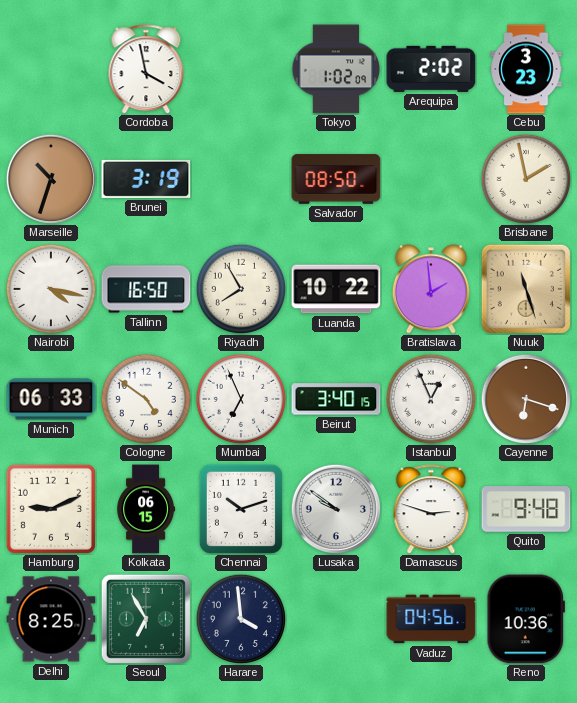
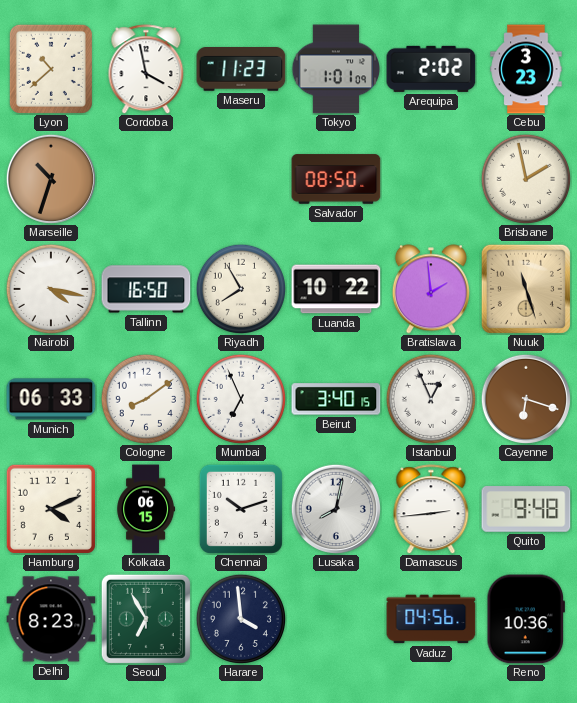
Lyon: none -> 10:38 (51, 69)
Maseru: none -> 11:23 (241, 70)
Tokyo: 1:02 -> 1:01 (336, 69)
Brunei: 3:19 -> none (146, 179)
Cologne: 4:51 -> 8:09 (145, 398)
Hamburg: 9:11 -> 4:11 (51, 509)
Lusaka: 9:51 -> 8:02 (336, 509)
Damascus: 2:48 -> 2:44 (431, 509)
Delhi: 8:25 -> 8:23 (51, 619)
